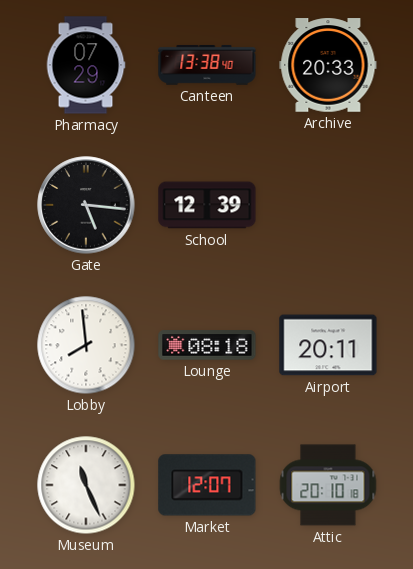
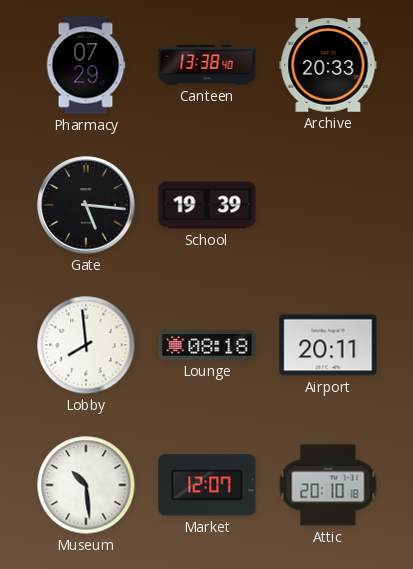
School: 12:39 -> 19:39 (207, 205)
Museum: 11:26 -> 10:29 (86, 485)
